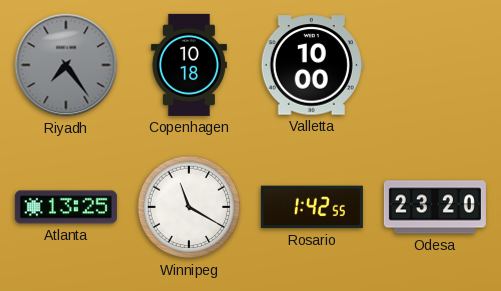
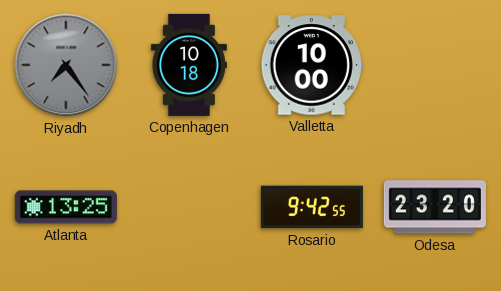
Winnipeg: 11:20 -> none (189, 207)
Rosario: 1:42 -> 9:42 (312, 207)
